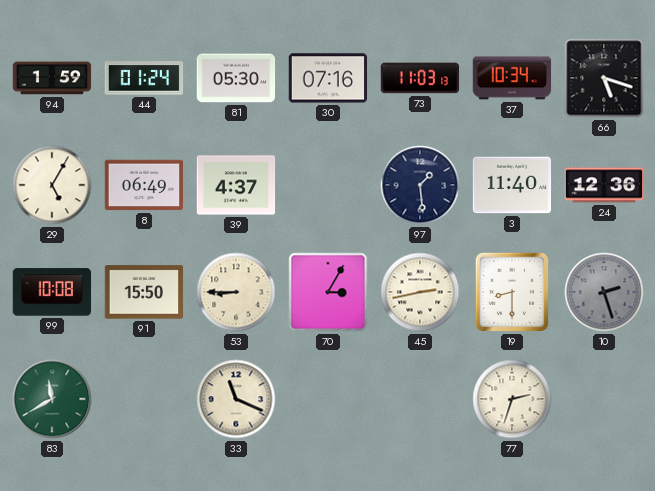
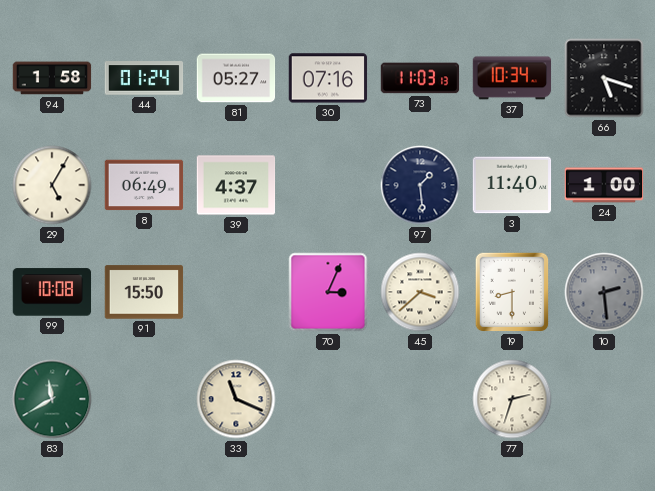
94: 1:59 -> 1:58 (52, 78)
81: 05:30 -> 05:27 (236, 78)
24: 12:36 -> 1:00 (604, 185)
53: 8:45 -> none (236, 292)
70: 3:05 -> 3:04 (328, 292)
45: 2:43 -> 3:38 (420, 292)
10: 2:27 -> 2:29 (604, 292)
